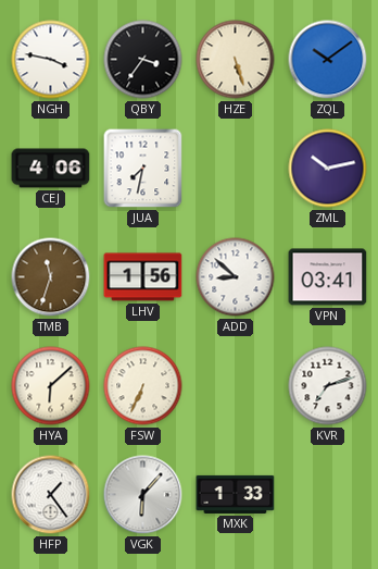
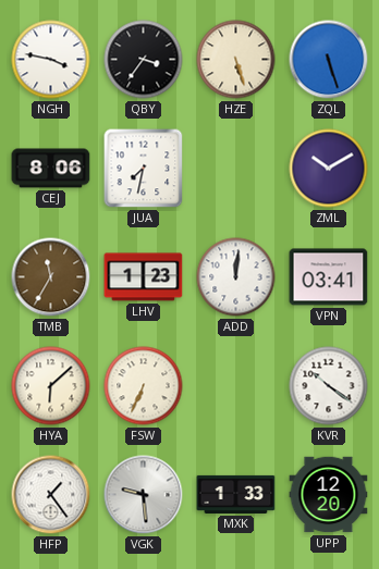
ZQL: 10:09 -> 5:27 (329, 60)
CEJ: 4:06 -> 8:06 (51, 169)
ZML: 10:13 -> 10:10 (329, 169)
TMB: 11:33 -> 11:35 (51, 277)
LHV: 1:56 -> 1:23 (144, 277)
ADD: 8:52 -> 12:01 (236, 277)
KVR: 7:12 -> 10:21 (329, 386)
VGK: 6:07 -> 9:29 (144, 495)
UPP: none -> 12:20 (329, 495)
